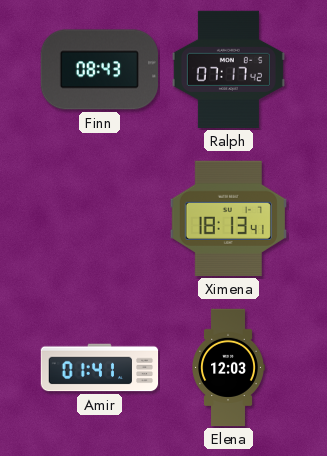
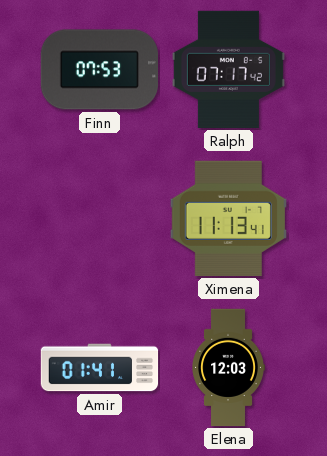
Finn: 08:43 -> 07:53 (99, 70)
Ximena: 18:13 -> 11:13 (228, 218)
